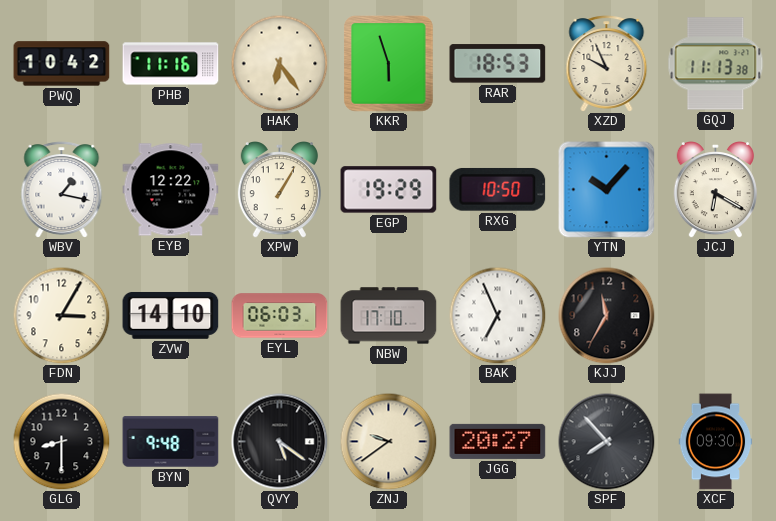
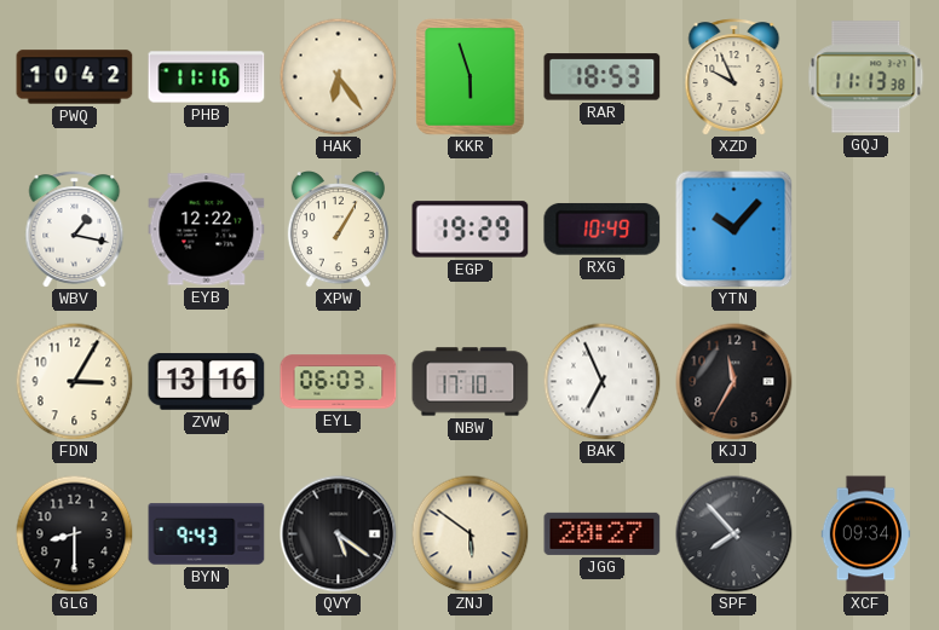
RXG: 10:50 -> 10:49 (603, 229)
JCJ: 6:20 -> none (715, 190)
ZVW: 14:10 -> 13:16 (207, 382)
BYN: 9:48 -> 9:43 (207, 534)
ZNJ: 9:39 -> 5:51 (469, 533)
XCF: 09:30 -> 09:34 (866, 534)
